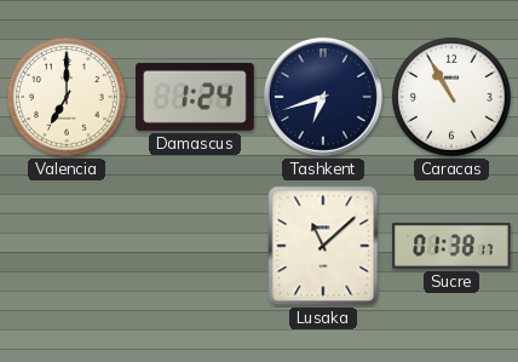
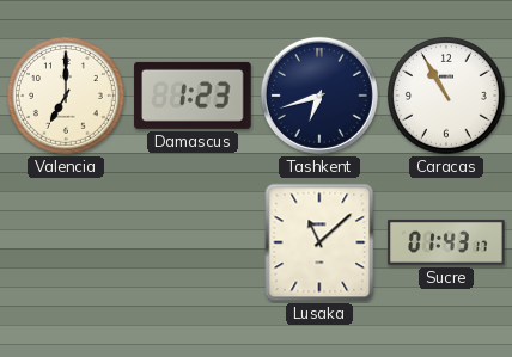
Damascus: 1:24 -> 1:23 (193, 96)
Sucre: 01:38 -> 01:43 (446, 242)
